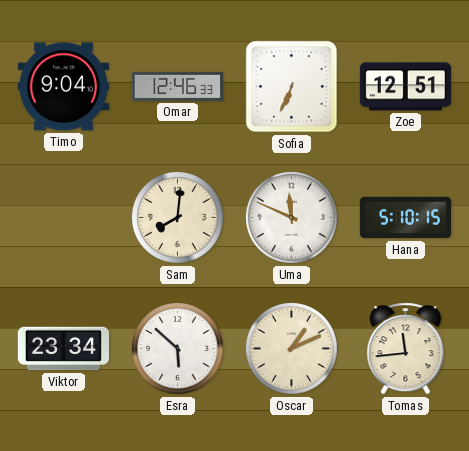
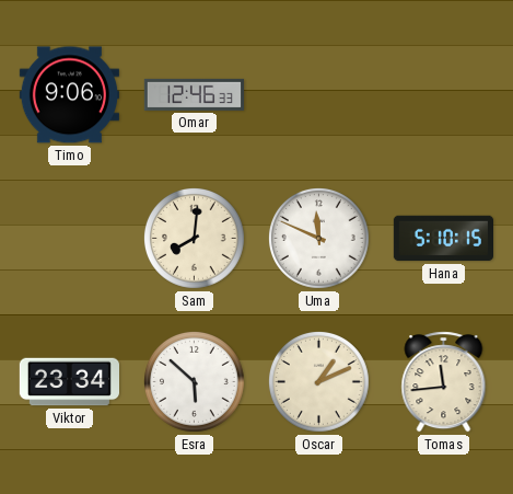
Timo: 9:04 -> 9:06 (69, 95)
Sofia: 6:34 -> none (292, 87)
Zoe: 12:51 -> none (405, 87)
